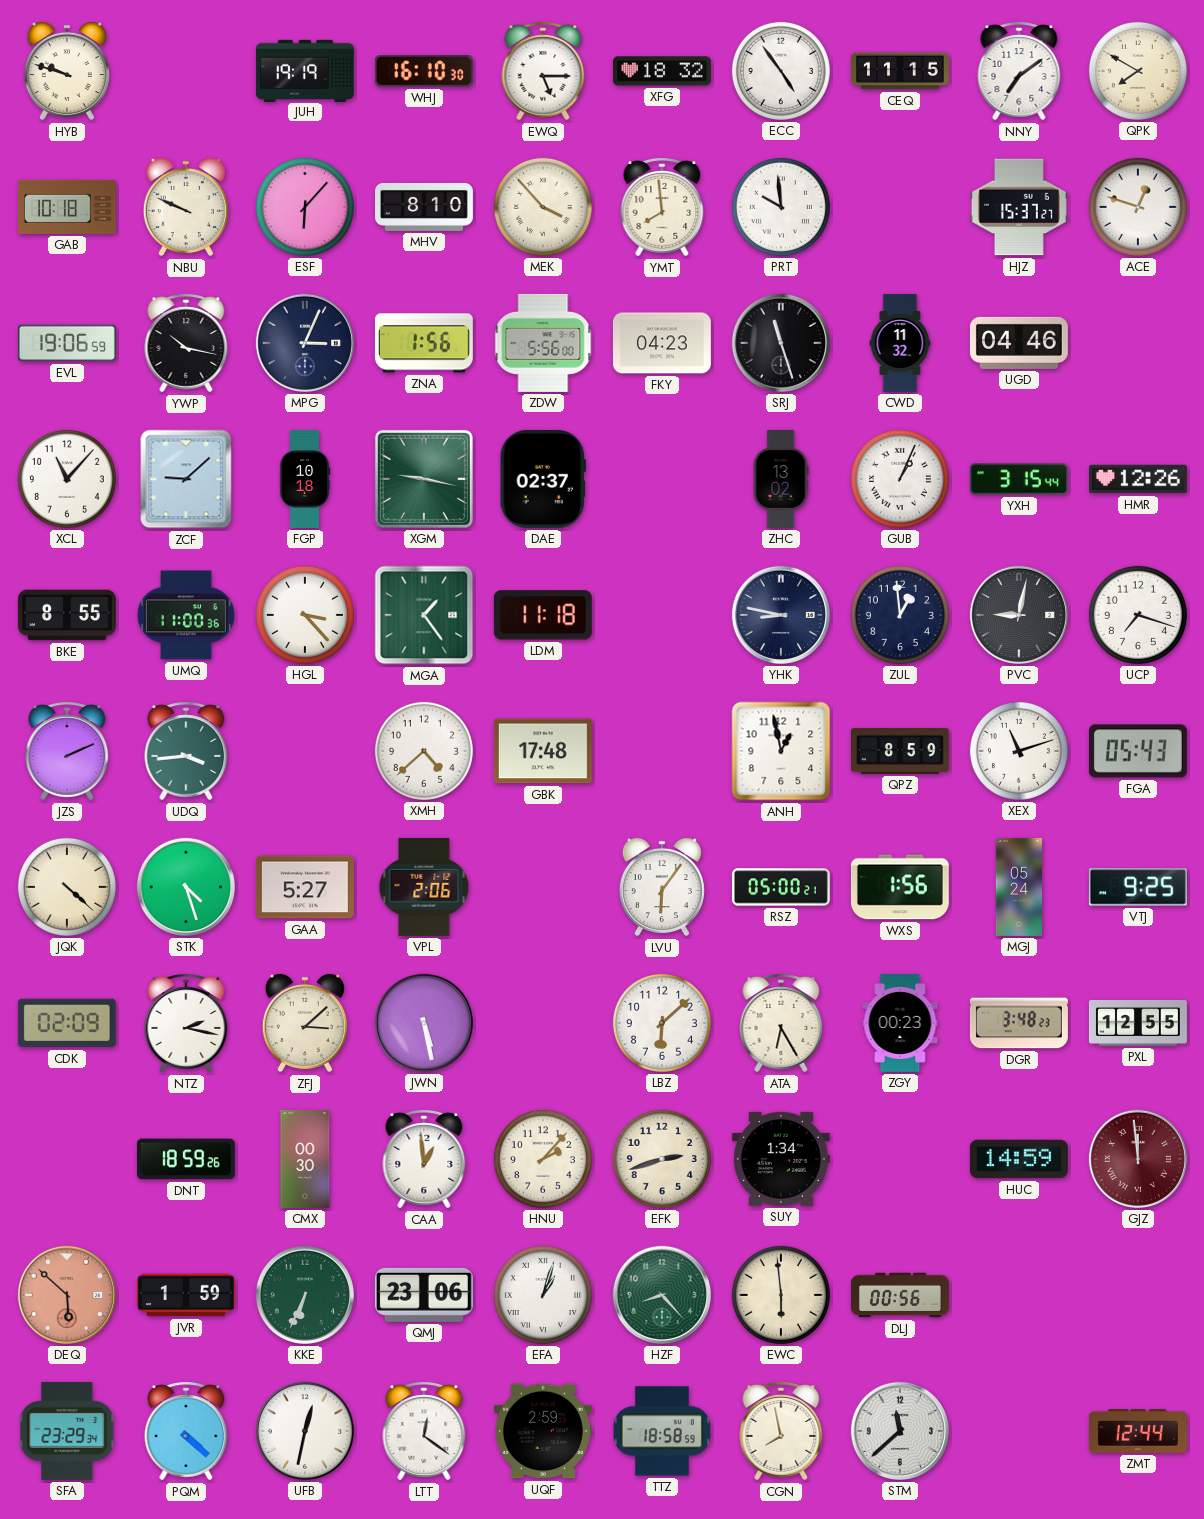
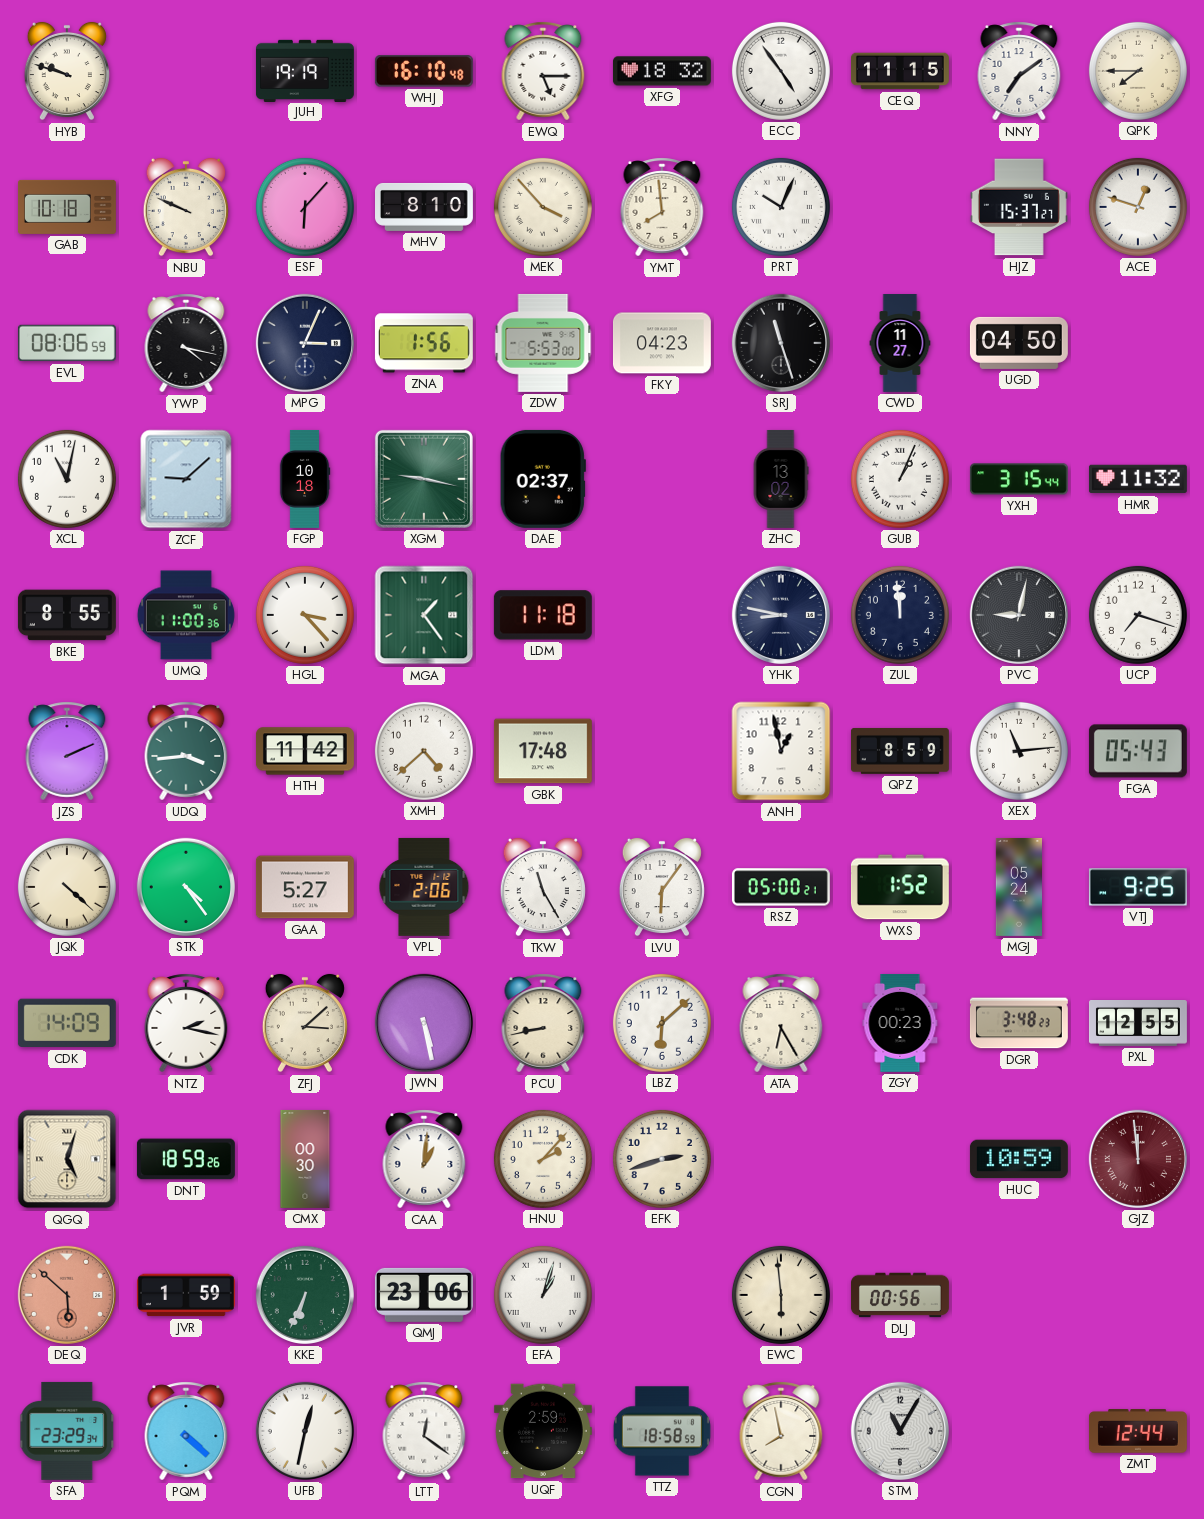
WHJ: 16:10:30 -> 16:10:48 (424, 71)
QPK: 7:50 -> 7:45 (1138, 71)
PRT: 9:59 -> 10:04 (781, 207)
EVL: 19:06 -> 08:06 (67, 343)
YWP: 10:17 -> 4:17 (186, 343)
ZDW: 5:56 -> 5:53 (543, 343)
CWD: 11:32 -> 11:27 (900, 344)
UGD: 04:46 -> 04:50 (1019, 343)
XCL: 11:07 -> 11:02 (67, 479)
HMR: 12:26 -> 11:32 (1138, 479)
ZUL: 12:59 -> 11:59 (900, 615)
HTH: none -> 11:42 (305, 751)
XEX: 11:12 -> 11:14 (1019, 751)
STK: 4:27 -> 4:24 (186, 887)
TKW: none -> 11:25 (543, 887)
WXS: 1:56 -> 1:52 (900, 887)
CDK: 02:09 -> 14:09 (67, 1023)
PCU: none -> 8:43 (543, 1023)
QGQ: none -> 5:03 (67, 1159)
CAA: 12:59 -> 1:01 (424, 1159)
SUY: 1:34 -> none (781, 1159)
HUC: 14:59 -> 10:59 (1019, 1159)
HZF: 8:23 -> none (662, 1295)
STM: 11:38 -> 11:05 (900, 1431)
